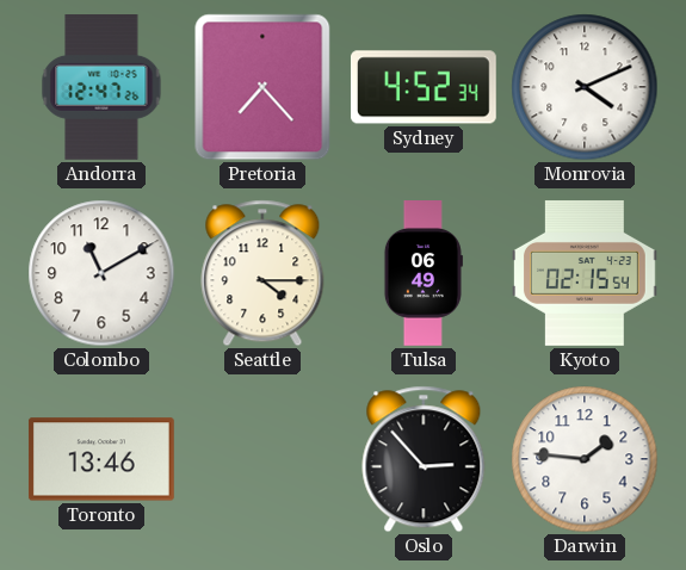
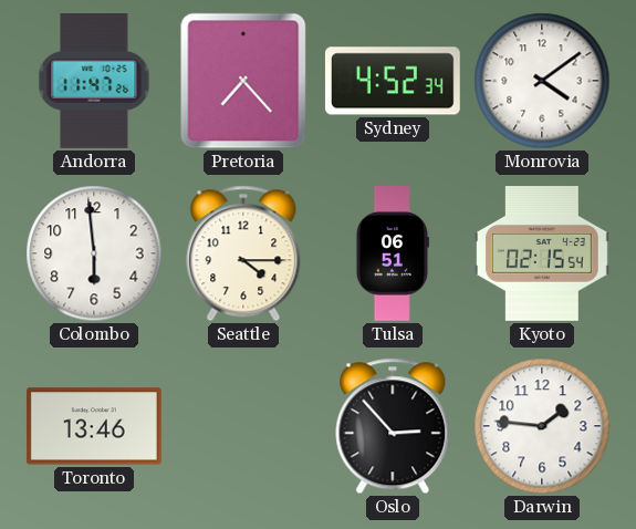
Andorra: 12:47 -> 11:47 (94, 82)
Monrovia: 4:11 -> 4:09 (542, 81)
Colombo: 11:10 -> 5:59 (94, 253)
Tulsa: 06:49 -> 06:51 (392, 255)
